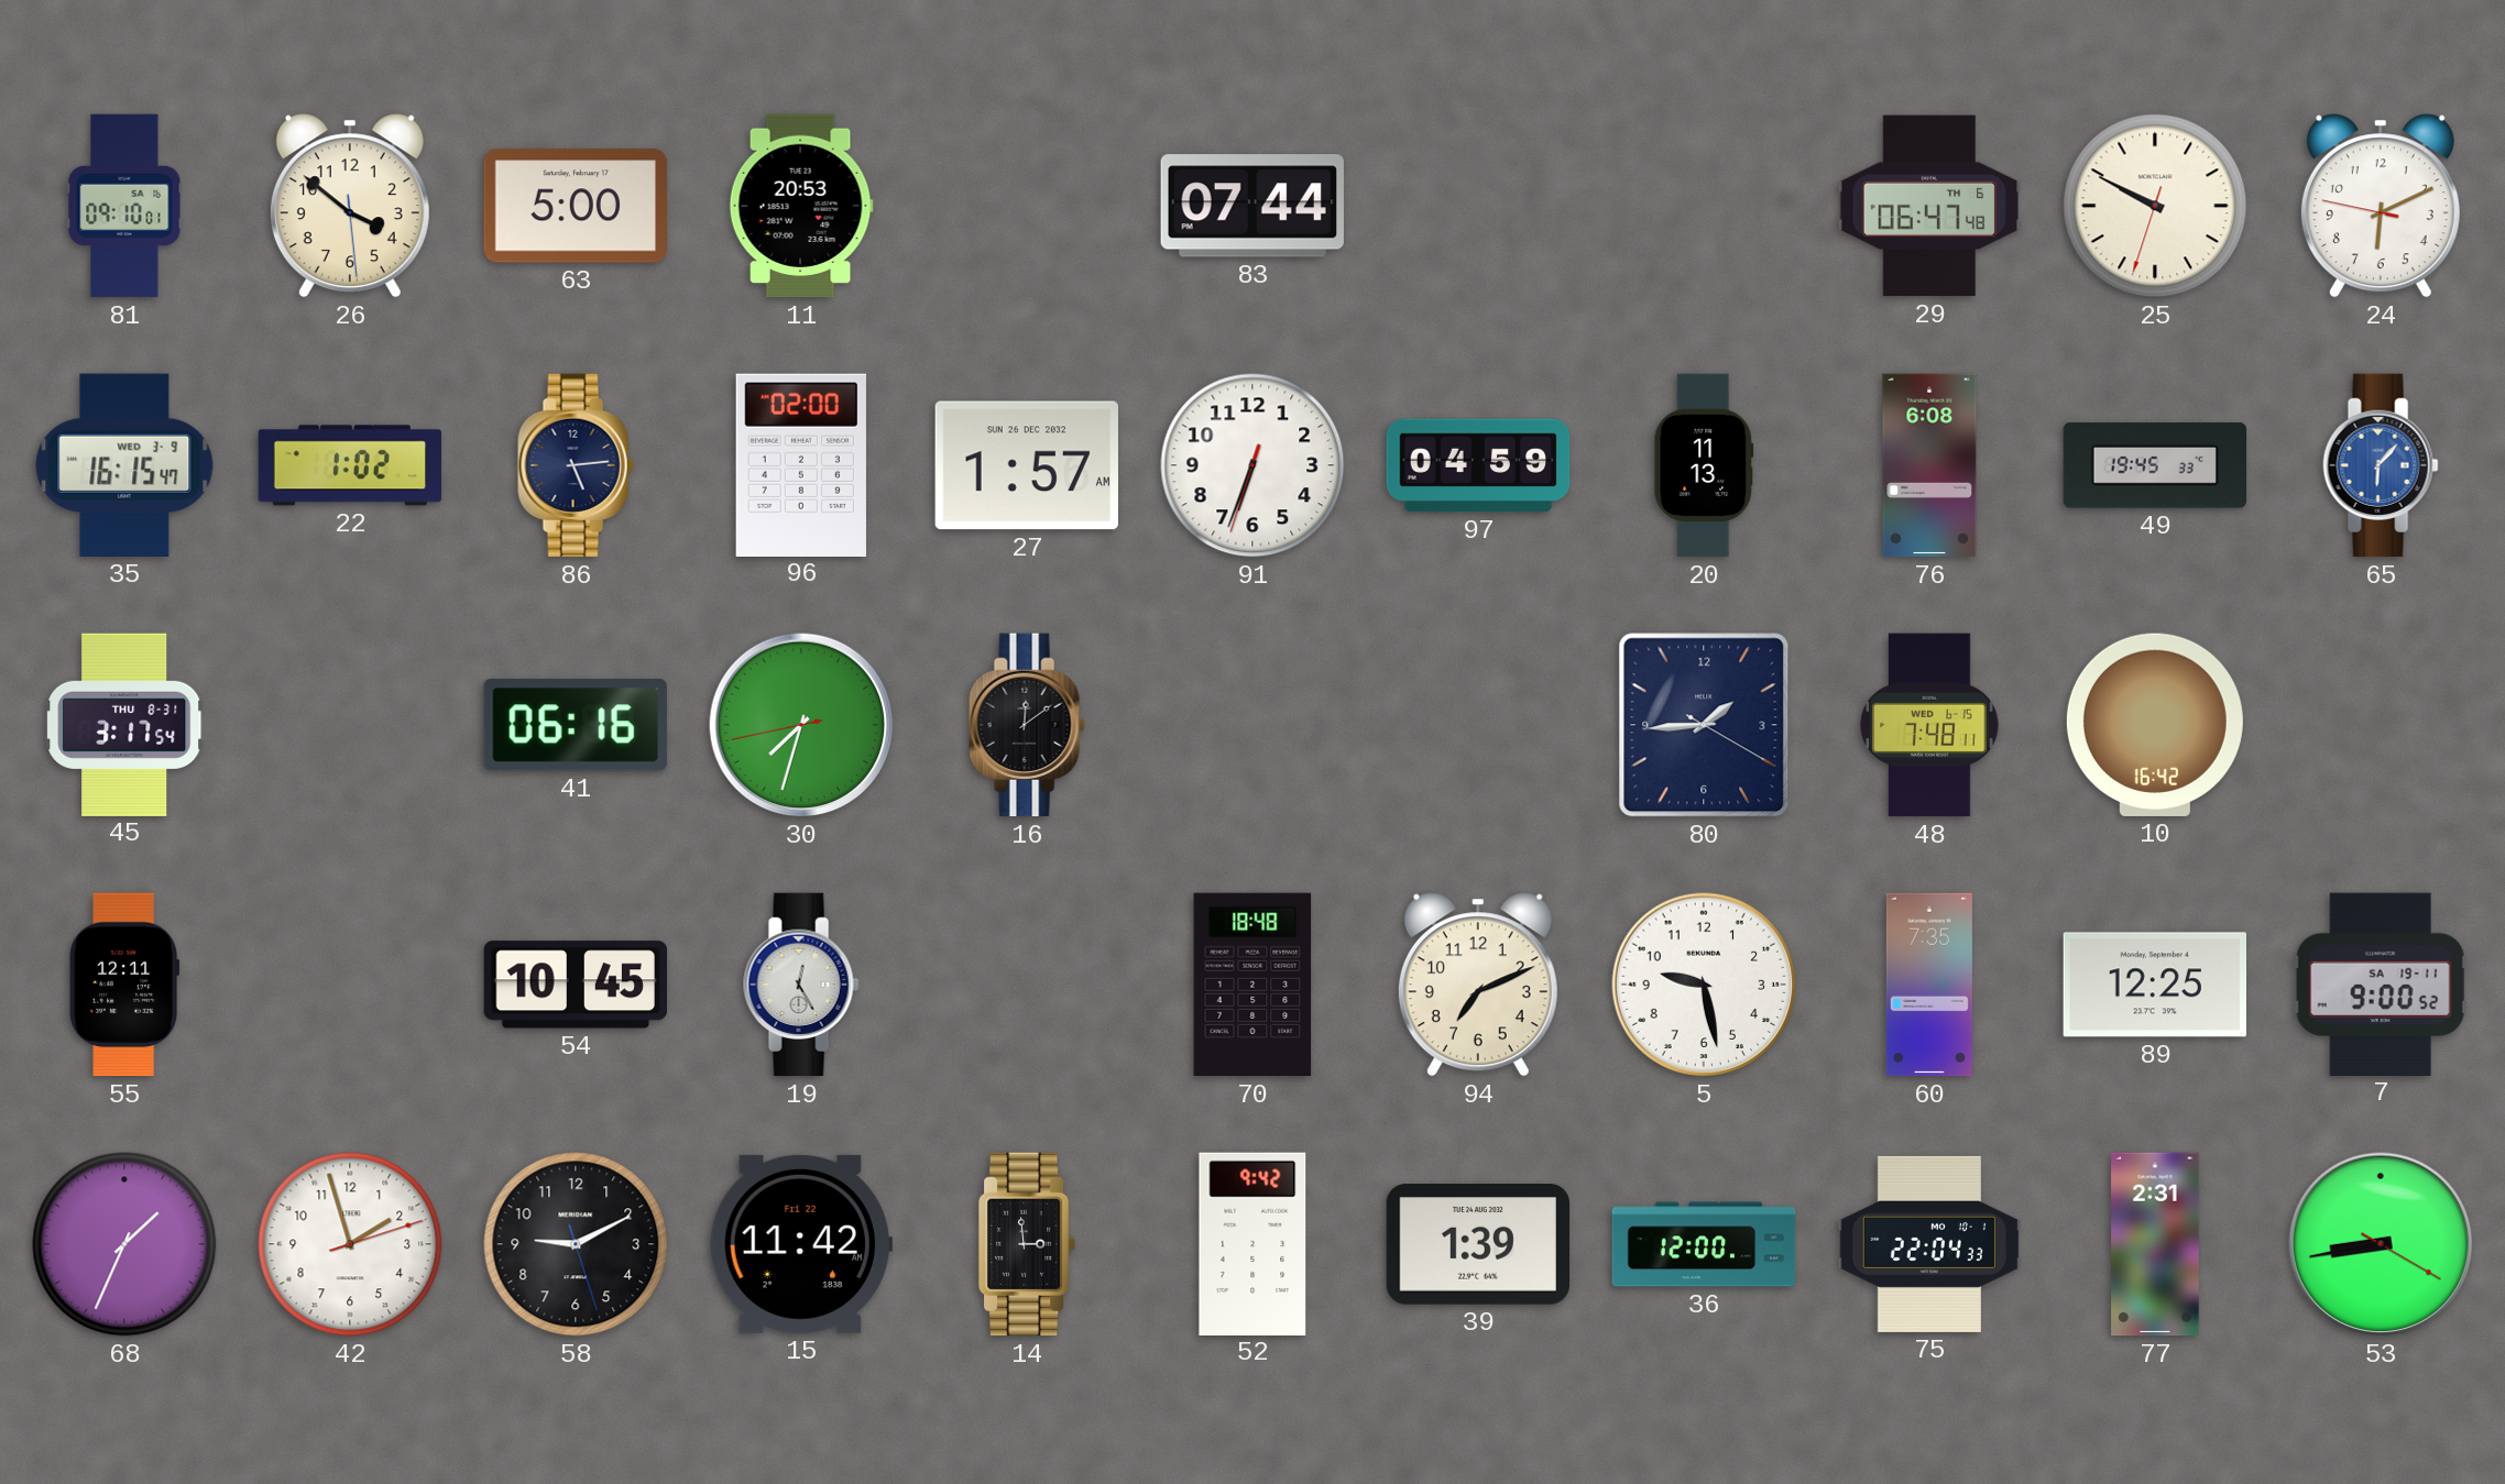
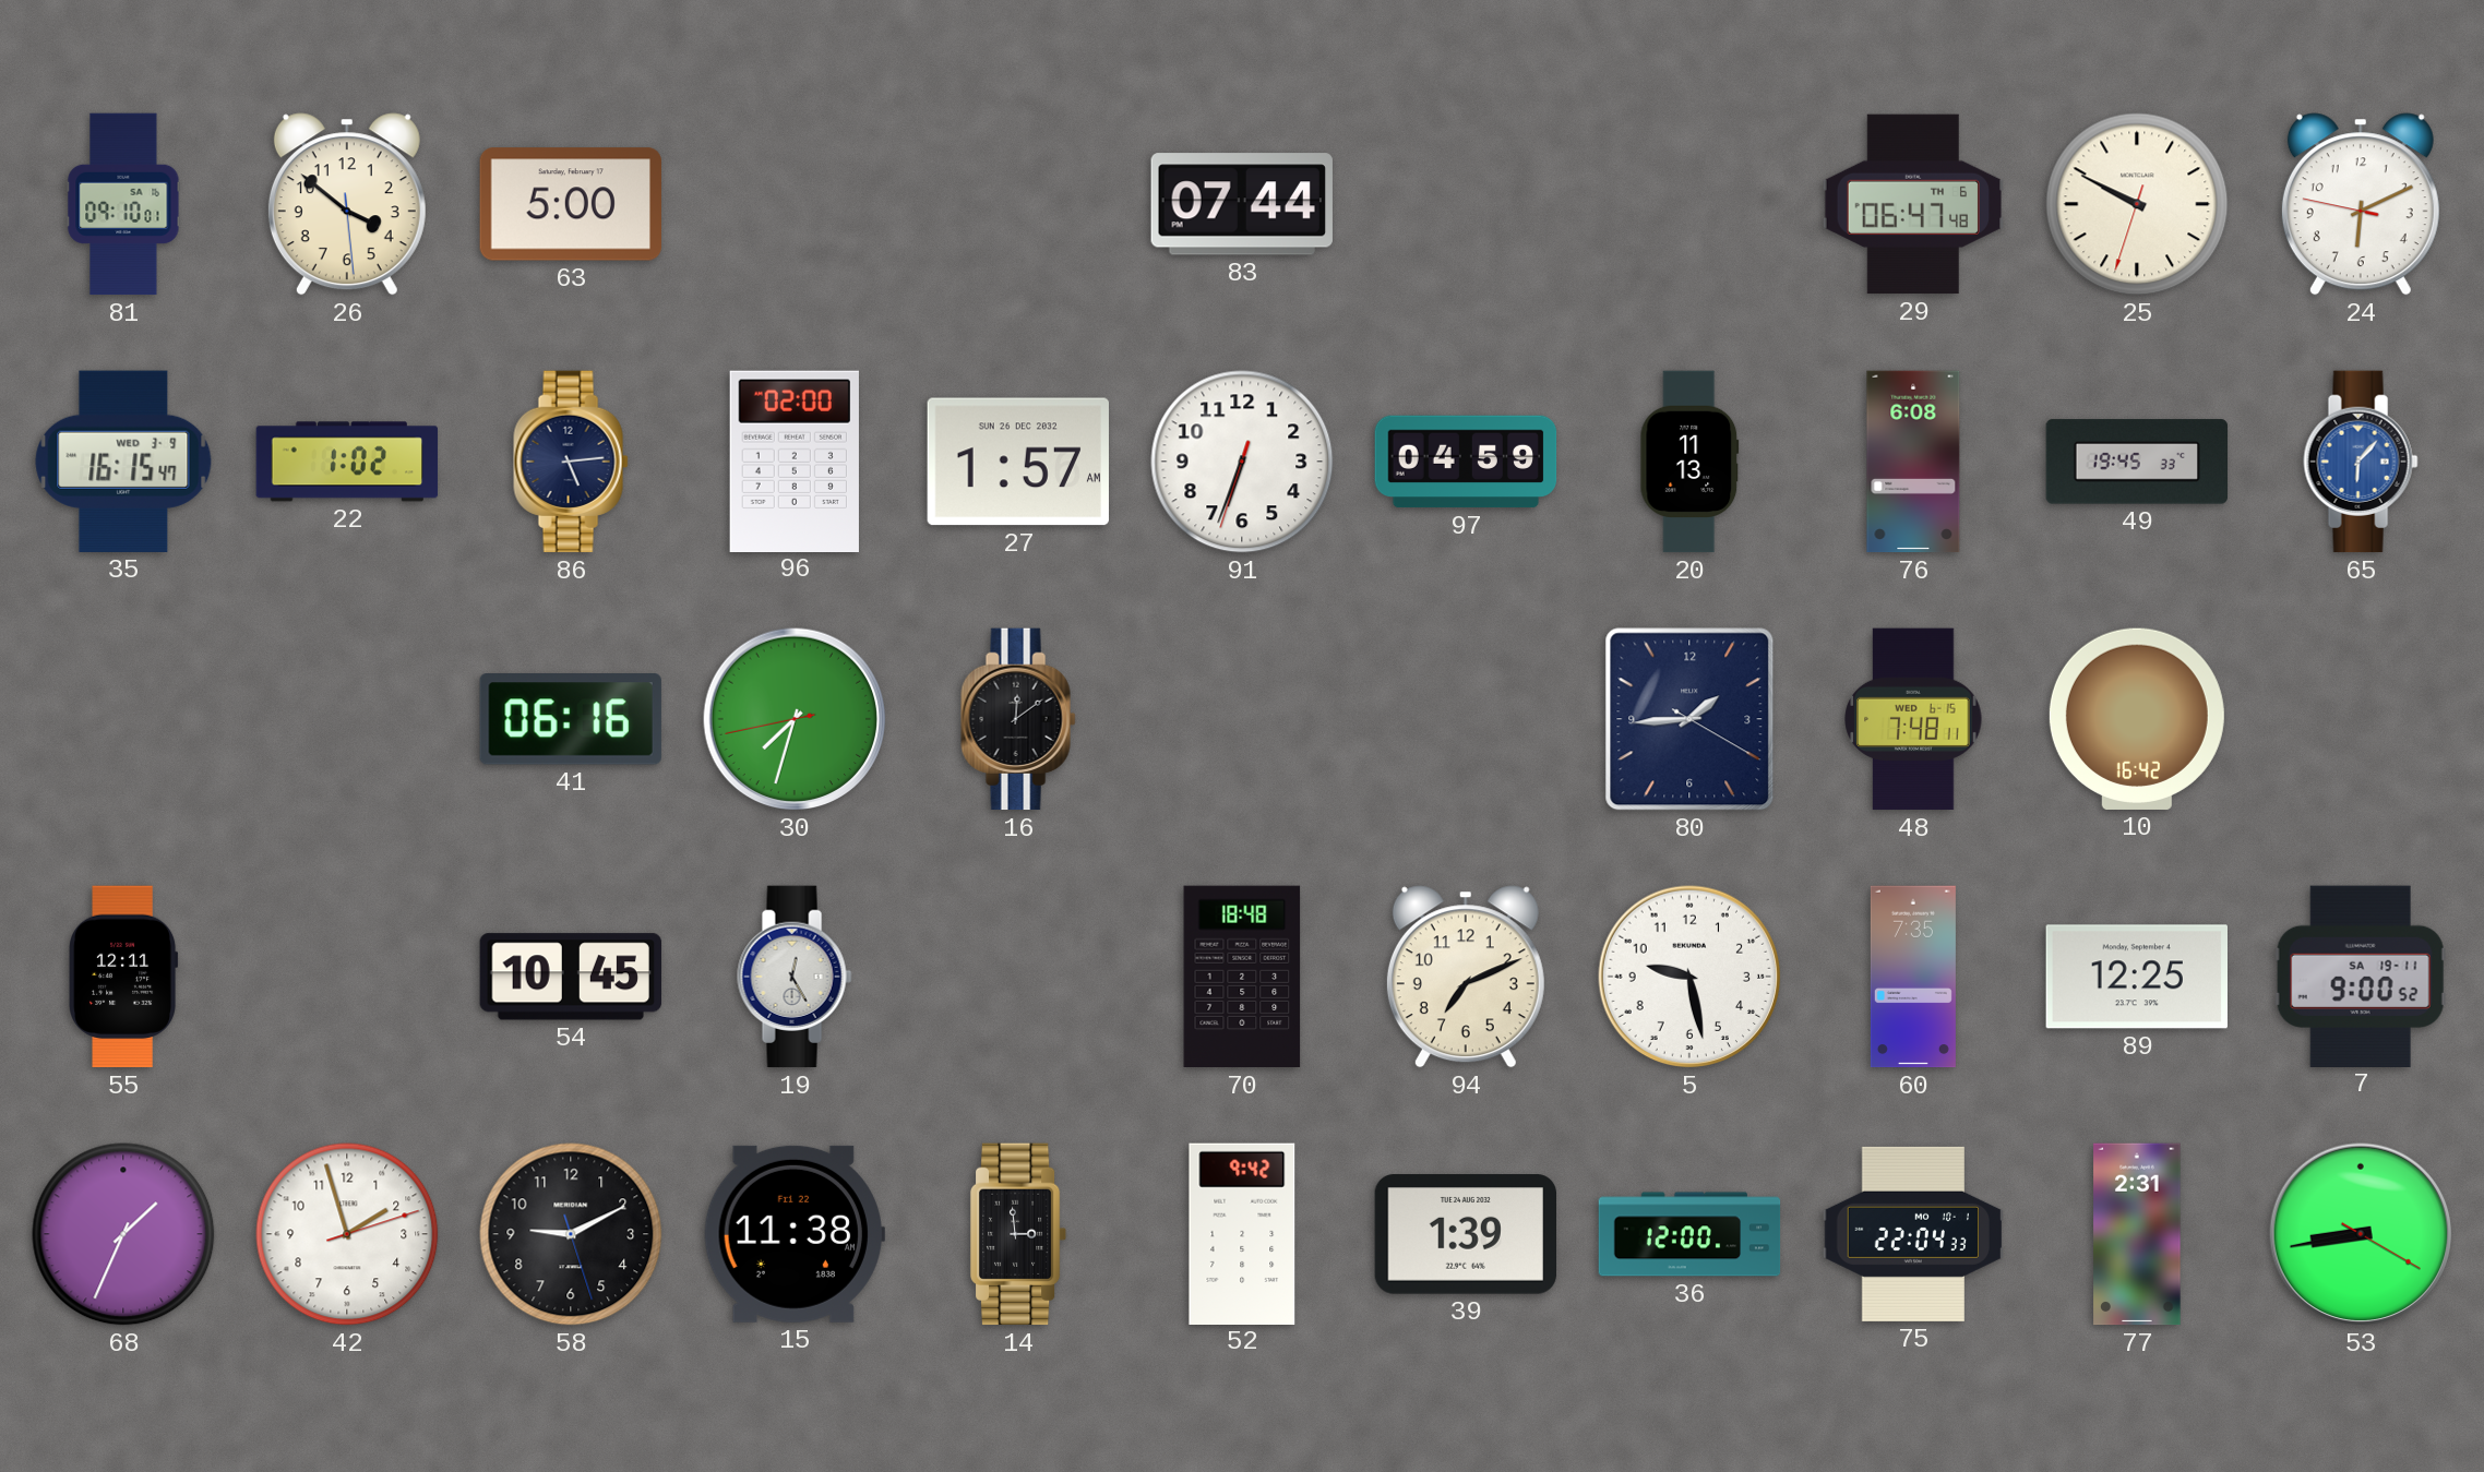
11: 20:53 -> none (801, 206)
45: 3:17 -> none (124, 724)
15: 11:42 -> 11:38 (795, 1234)
